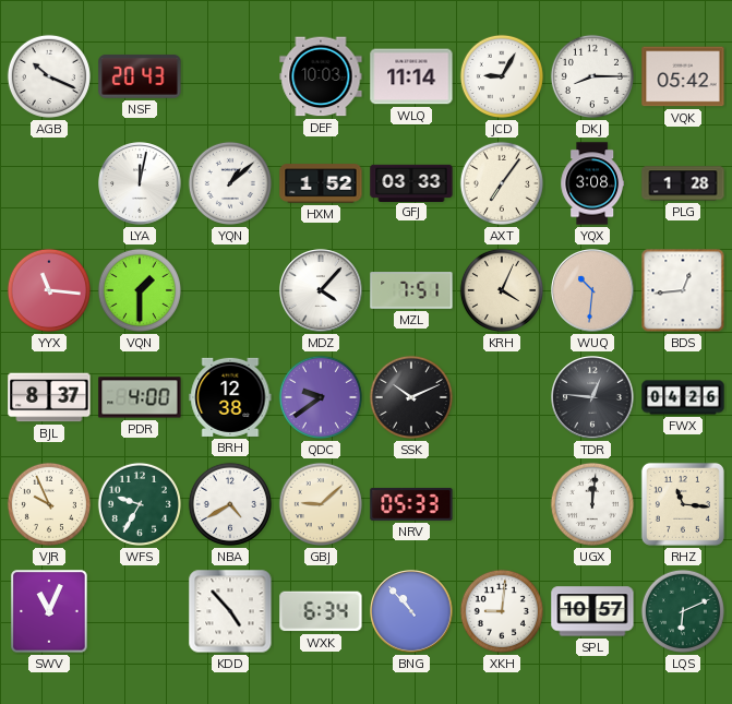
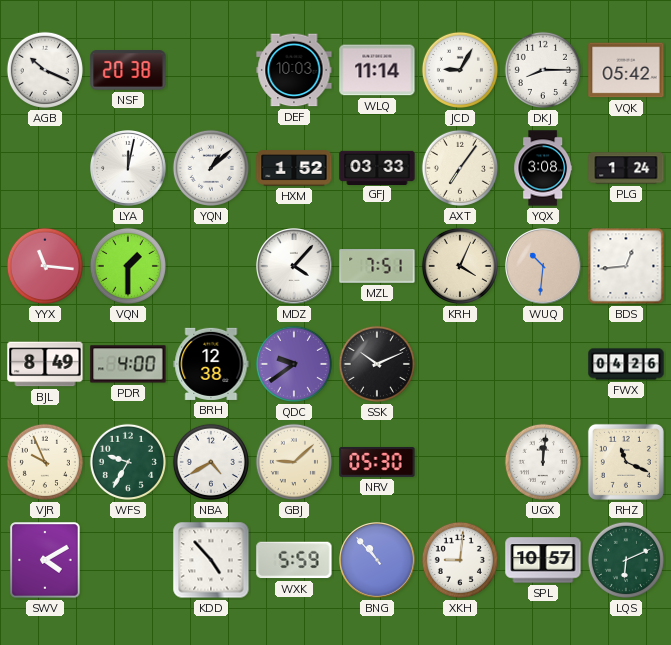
NSF: 20:43 -> 20:38 (128, 70)
PLG: 1:28 -> 1:24 (626, 168)
BJL: 8:37 -> 8:49 (45, 364)
TDR: 12:46 -> none (592, 397)
NRV: 05:33 -> 05:30 (377, 462)
RHZ: 11:16 -> 11:19 (626, 462)
SWV: 11:04 -> 4:10 (45, 560)
WXK: 6:34 -> 5:59 (294, 560)
